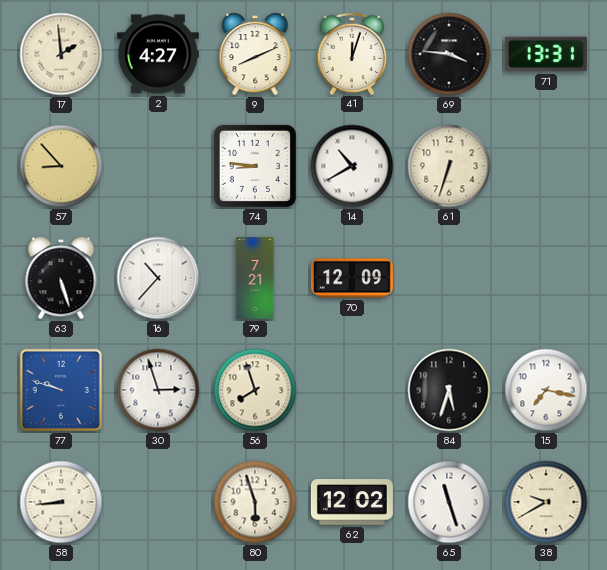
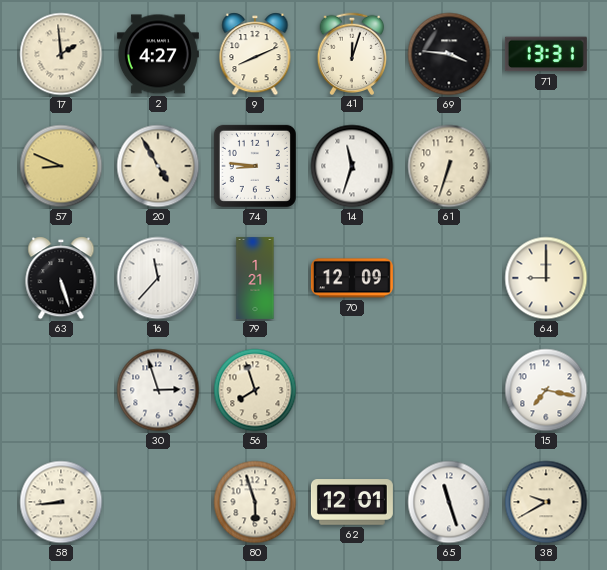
57: 8:53 -> 8:49 (61, 166)
20: none -> 4:55 (158, 166)
14: 10:40 -> 11:33 (352, 166)
16: 10:37 -> 11:37 (158, 278)
79: 7:21 -> 1:21 (255, 278)
64: none -> 9:00 (546, 278)
77: 9:48 -> none (61, 390)
84: 5:33 -> none (449, 390)
62: 12:02 -> 12:01 (352, 502)
